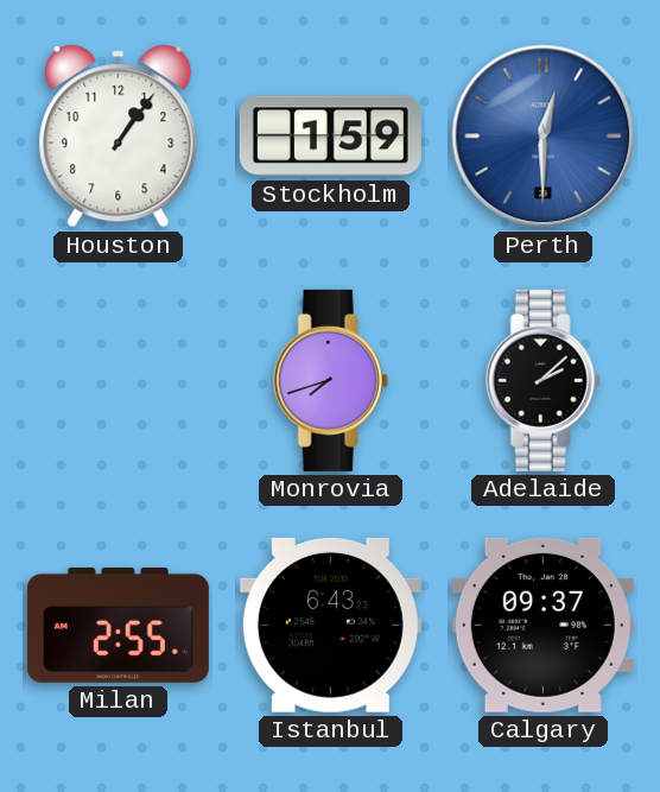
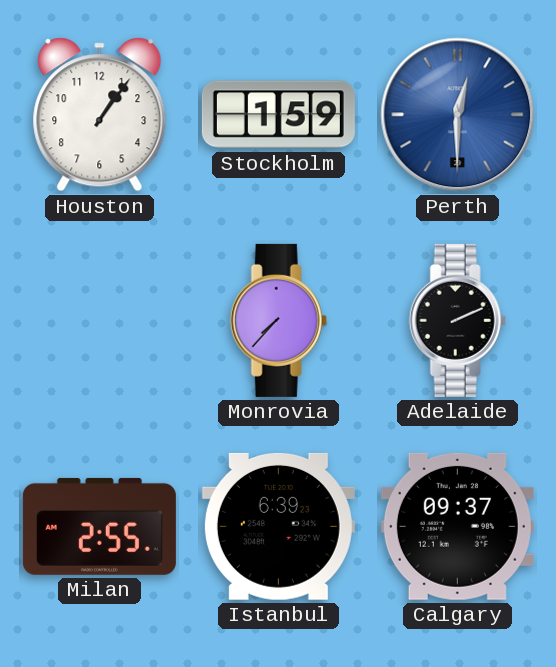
Monrovia: 7:42 -> 7:37 (278, 320)
Adelaide: 2:08 -> 2:11 (457, 320)
Istanbul: 6:43 -> 6:39 (278, 526)
